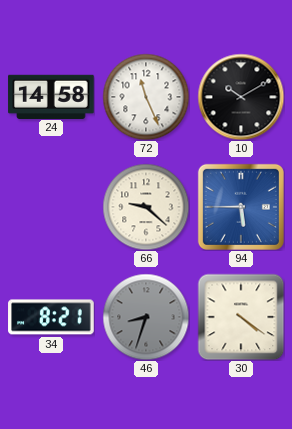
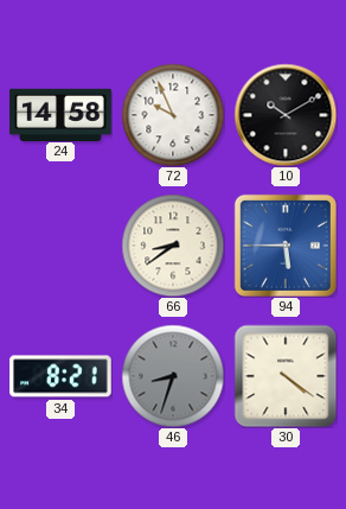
72: 11:26 -> 9:56 (173, 115)
66: 9:22 -> 8:39 (173, 246)
